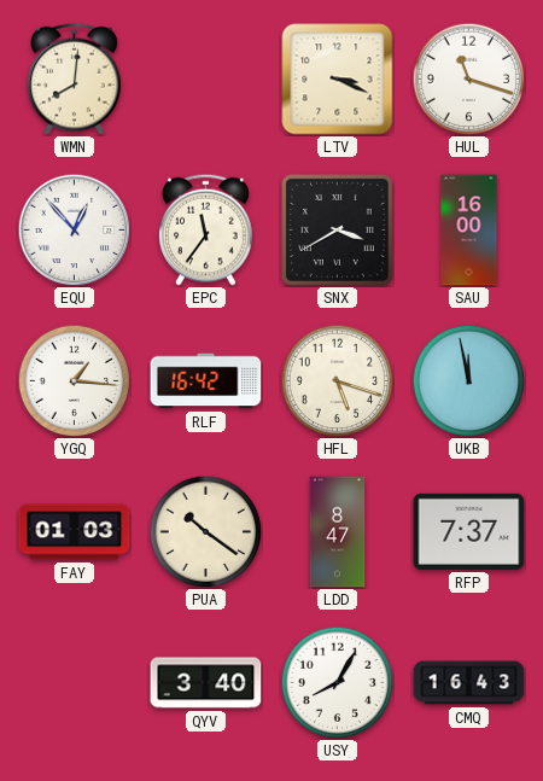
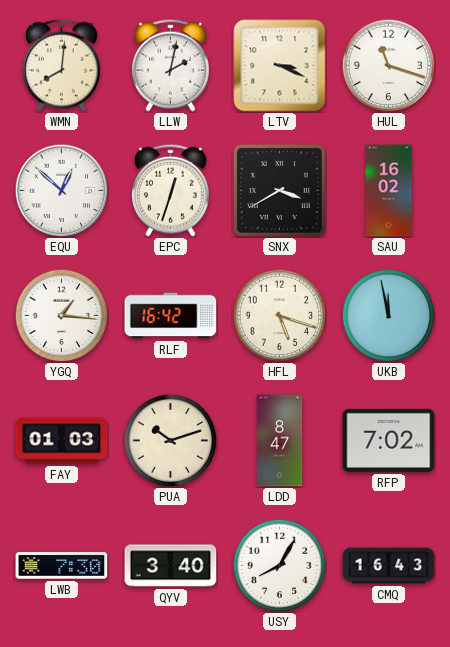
LLW: none -> 2:02 (171, 65)
EQU: 12:53 -> 12:52 (61, 190)
EPC: 11:36 -> 12:33 (171, 190)
SAU: 16:00 -> 16:02 (389, 191)
PUA: 10:21 -> 10:12 (170, 440)
RFP: 7:37 -> 7:02 (389, 440)
LWB: none -> 7:30 (62, 566)
